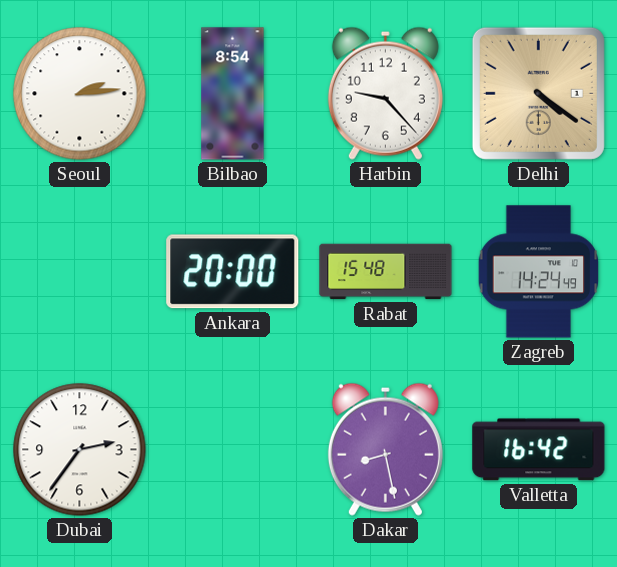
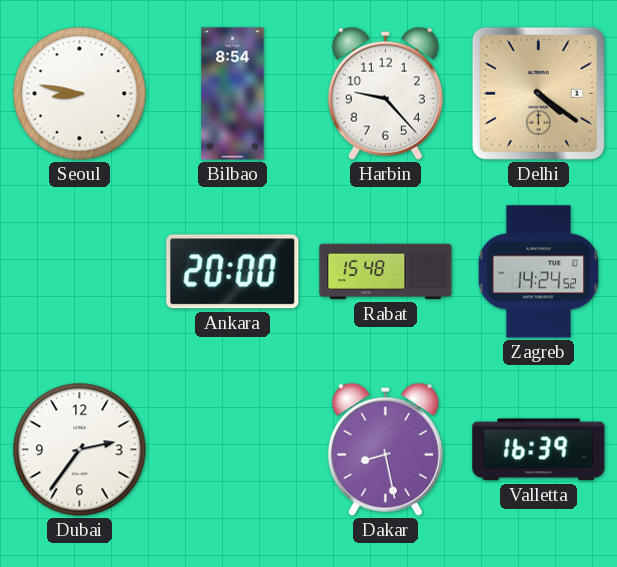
Seoul: 2:14 -> 8:47 (80, 94)
Zagreb: 14:24:49 -> 14:24:52 (539, 272)
Valletta: 16:42 -> 16:39 (539, 450)
